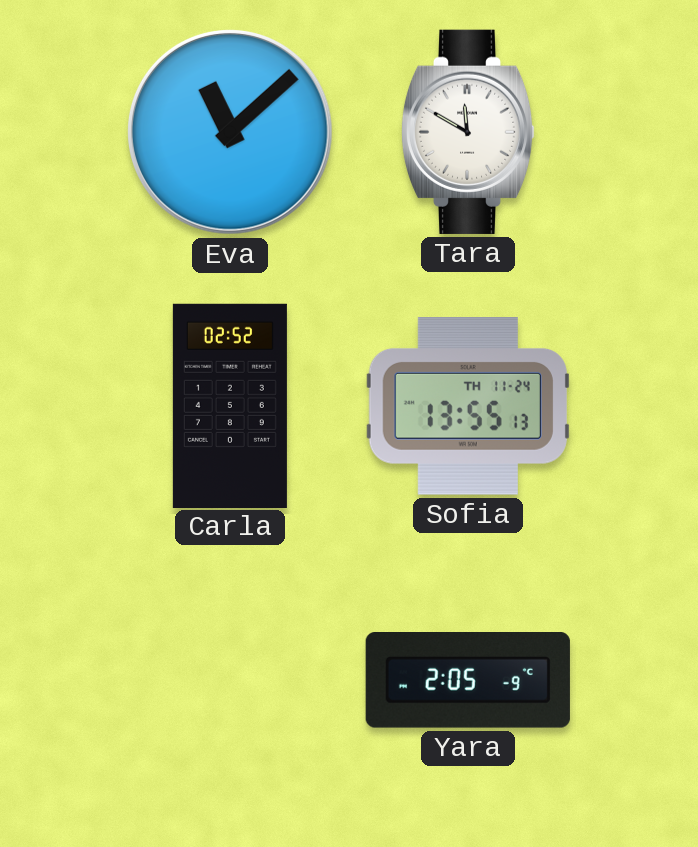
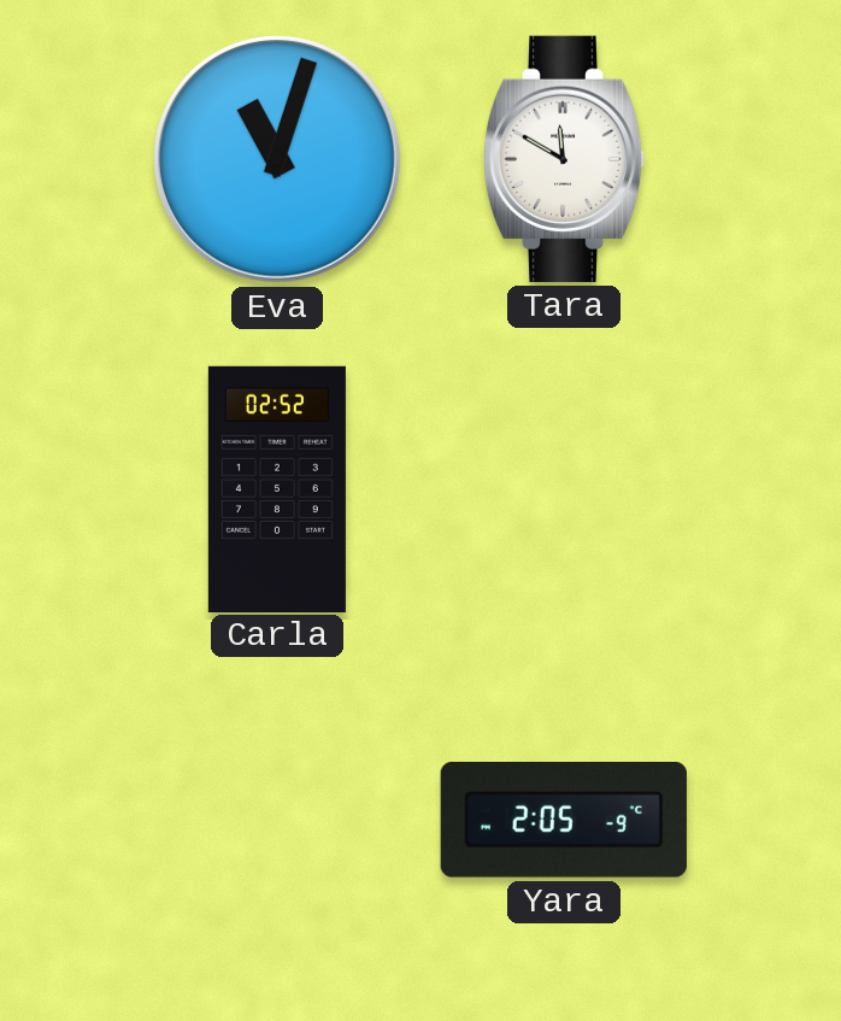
Eva: 11:08 -> 11:03 (277, 159)
Sofia: 13:55 -> none (468, 407)
